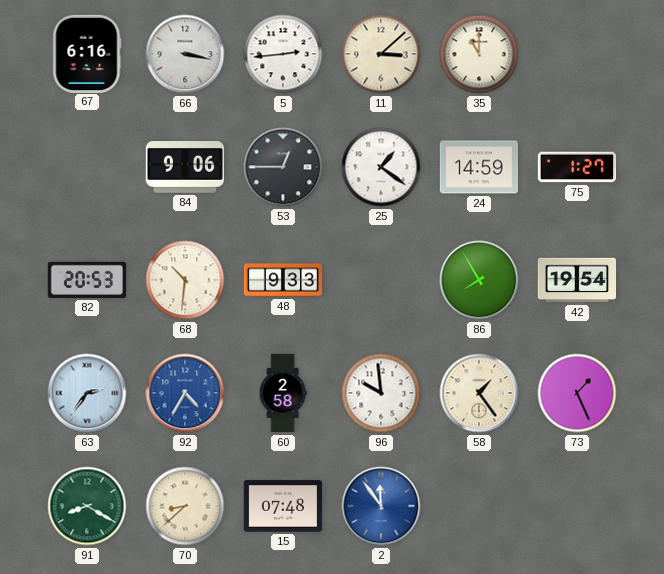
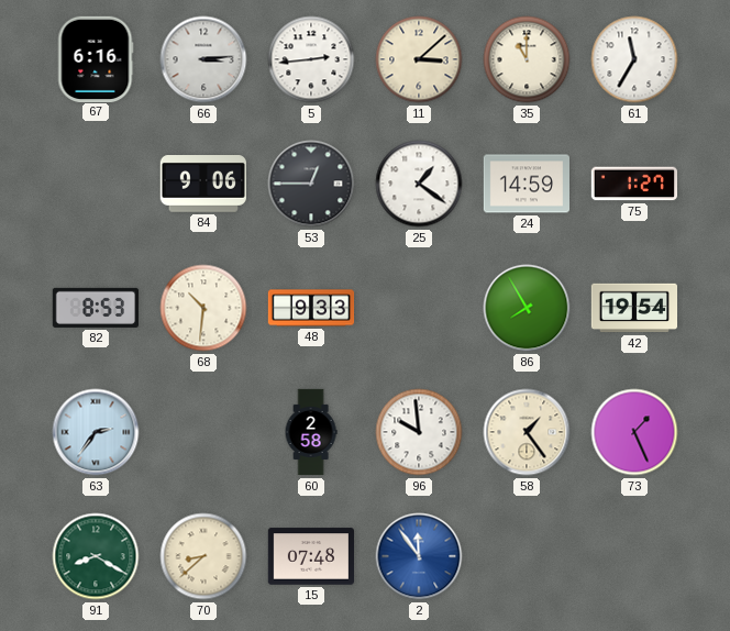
66: 3:17 -> 3:14 (203, 59)
61: none -> 11:35 (634, 59)
82: 20:53 -> 8:53 (95, 308)
92: 4:35 -> none (185, 393)
